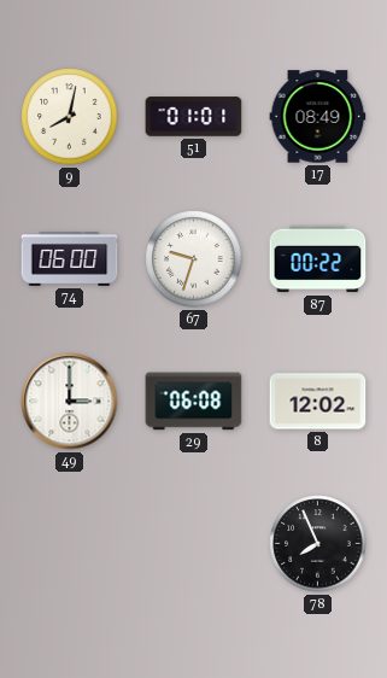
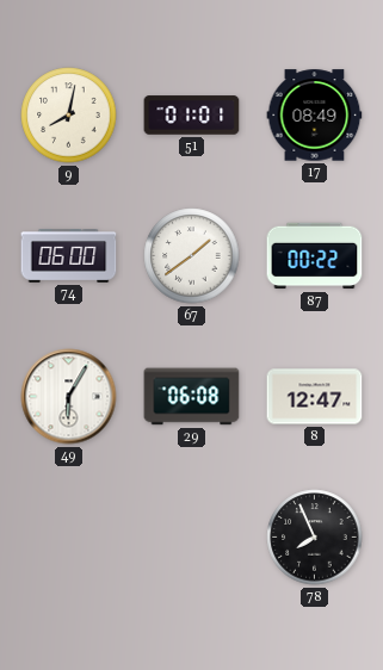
67: 9:33 -> 1:39 (192, 256)
49: 3:00 -> 6:05 (69, 397)
8: 12:02 -> 12:47 (315, 397)
